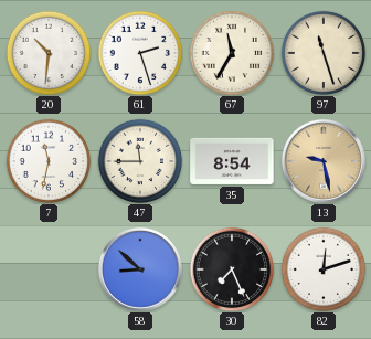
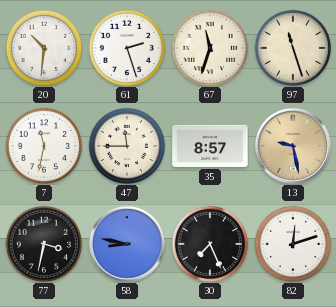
67: 11:35 -> 11:33 (210, 48)
35: 8:54 -> 8:57 (210, 146)
77: none -> 3:32 (44, 244)
58: 8:52 -> 8:47 (127, 244)
